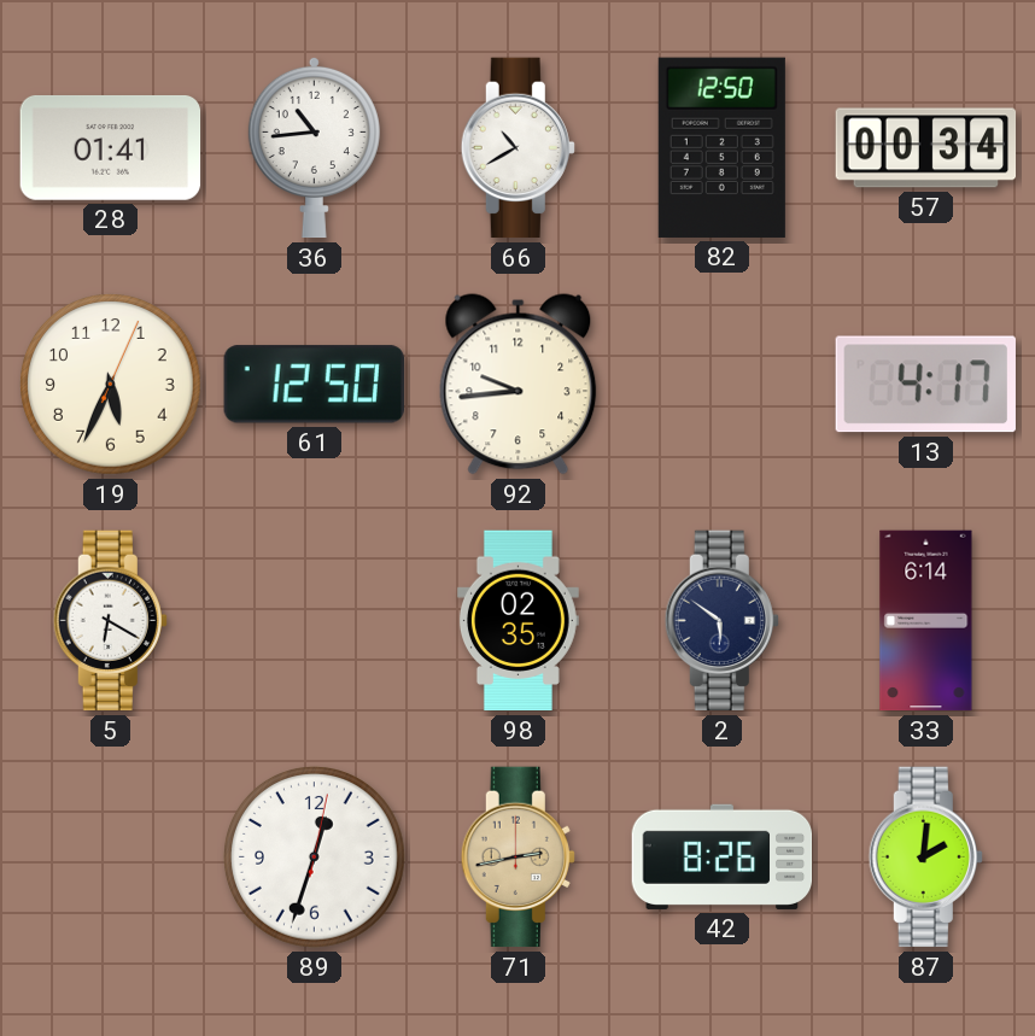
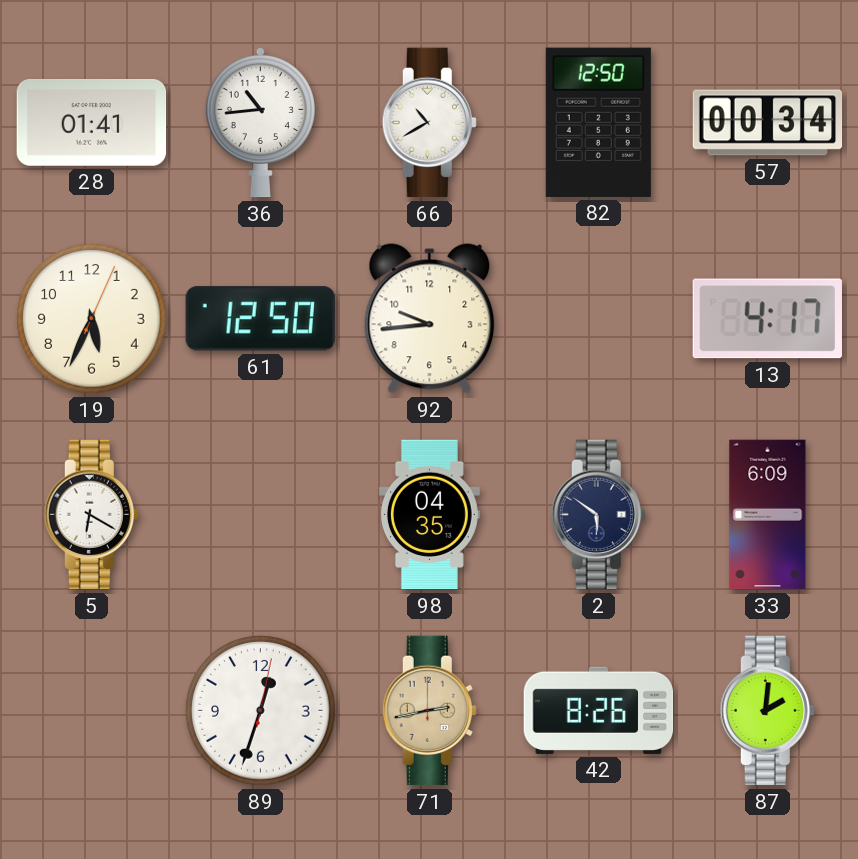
98: 02:35 -> 04:35 (429, 515)
33: 6:14 -> 6:09 (768, 515)
